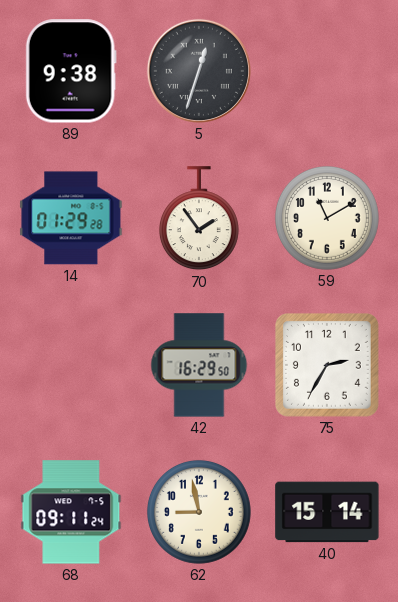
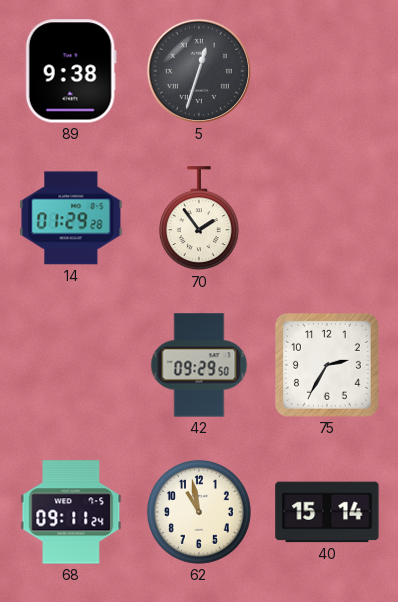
59: 11:10 -> none (327, 218)
42: 16:29 -> 09:29 (199, 365)
62: 8:58 -> 10:58 (199, 512)
